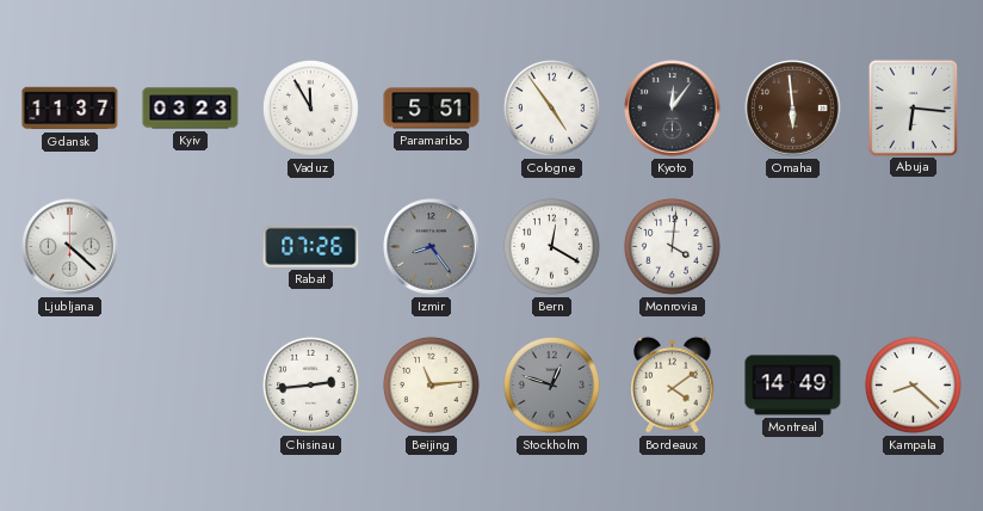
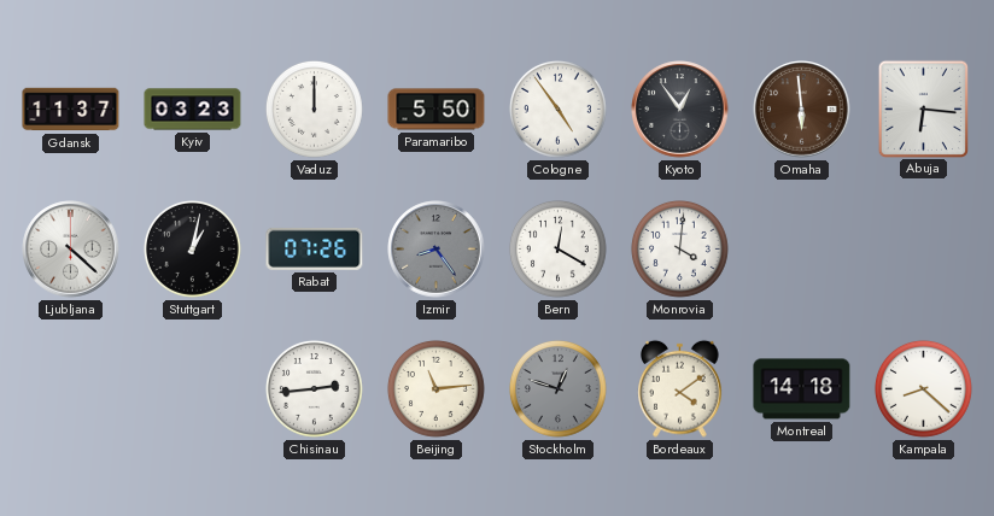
Vaduz: 11:55 -> 12:00 (315, 110)
Paramaribo: 5:51 -> 5:50 (437, 110)
Kyoto: 12:06 -> 12:54 (680, 110)
Stuttgart: none -> 1:02 (193, 250)
Montreal: 14:49 -> 14:18 (802, 389)
